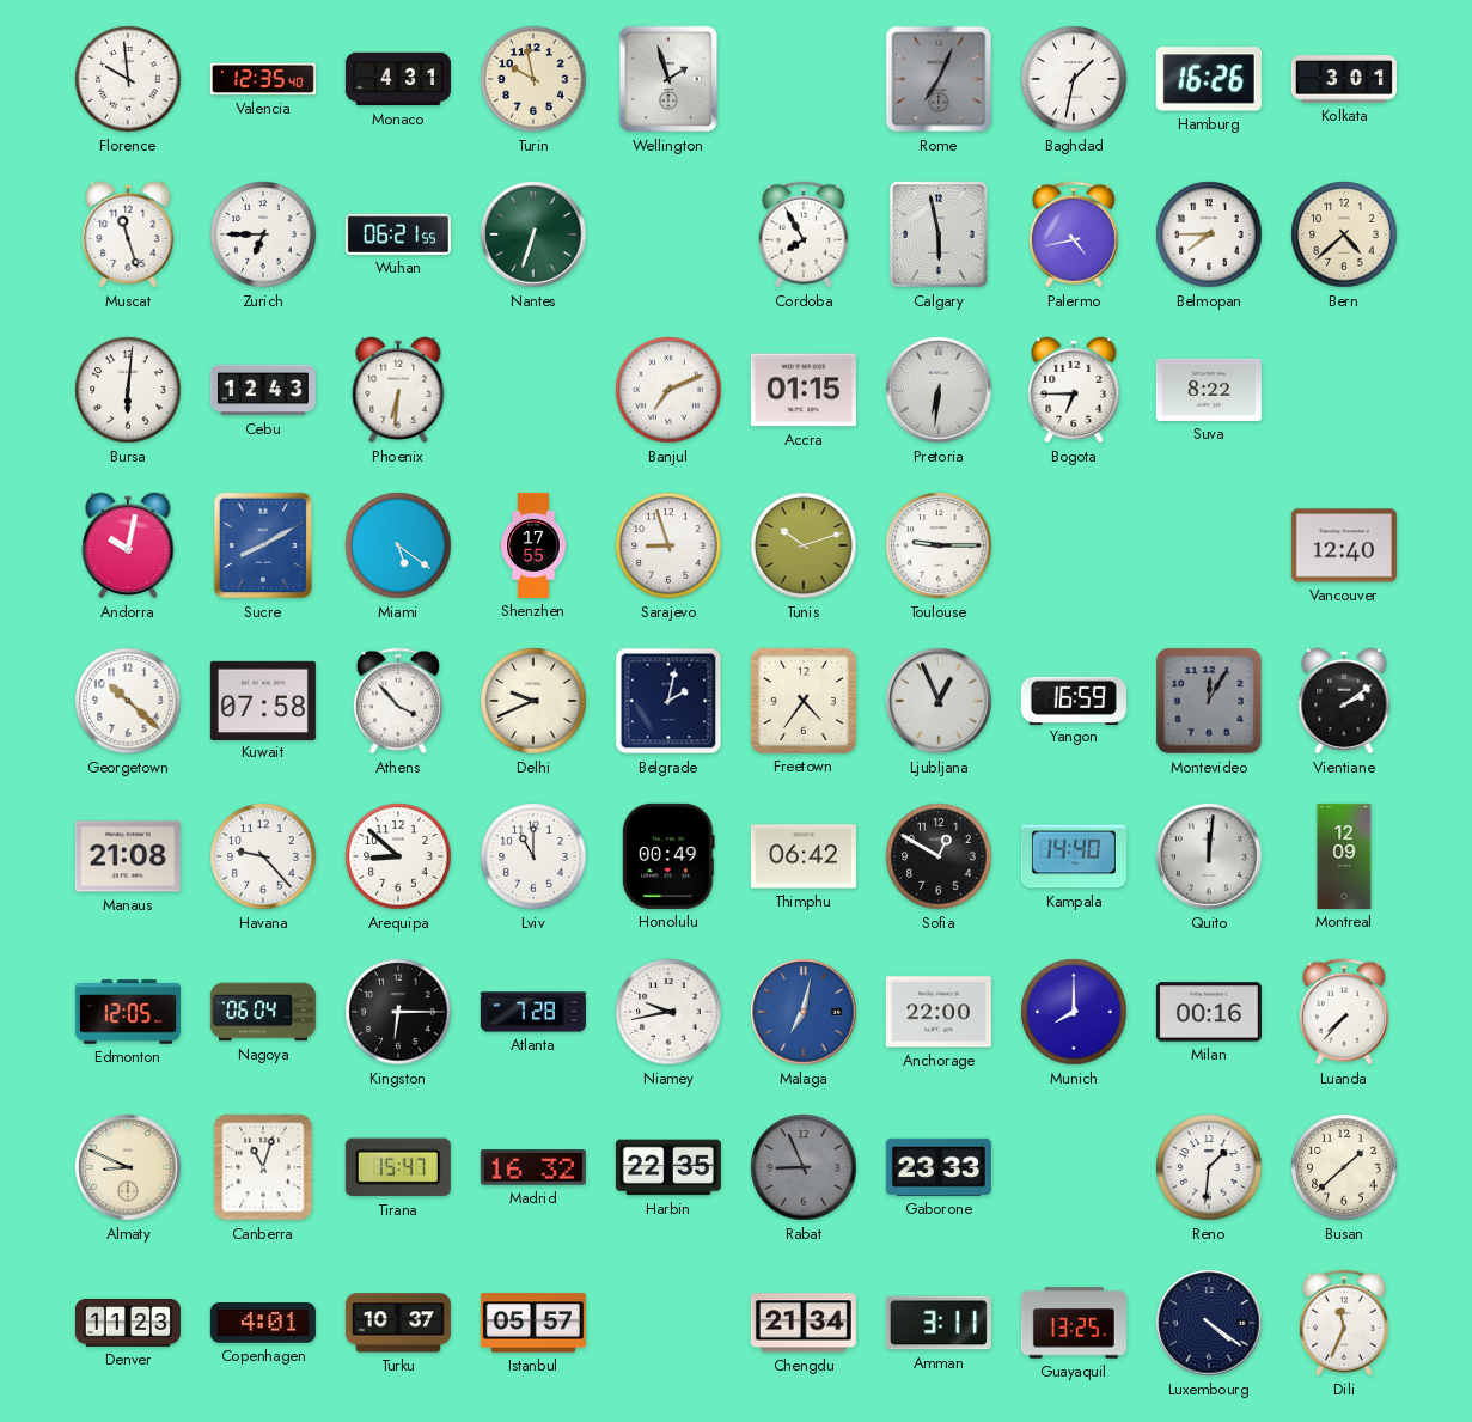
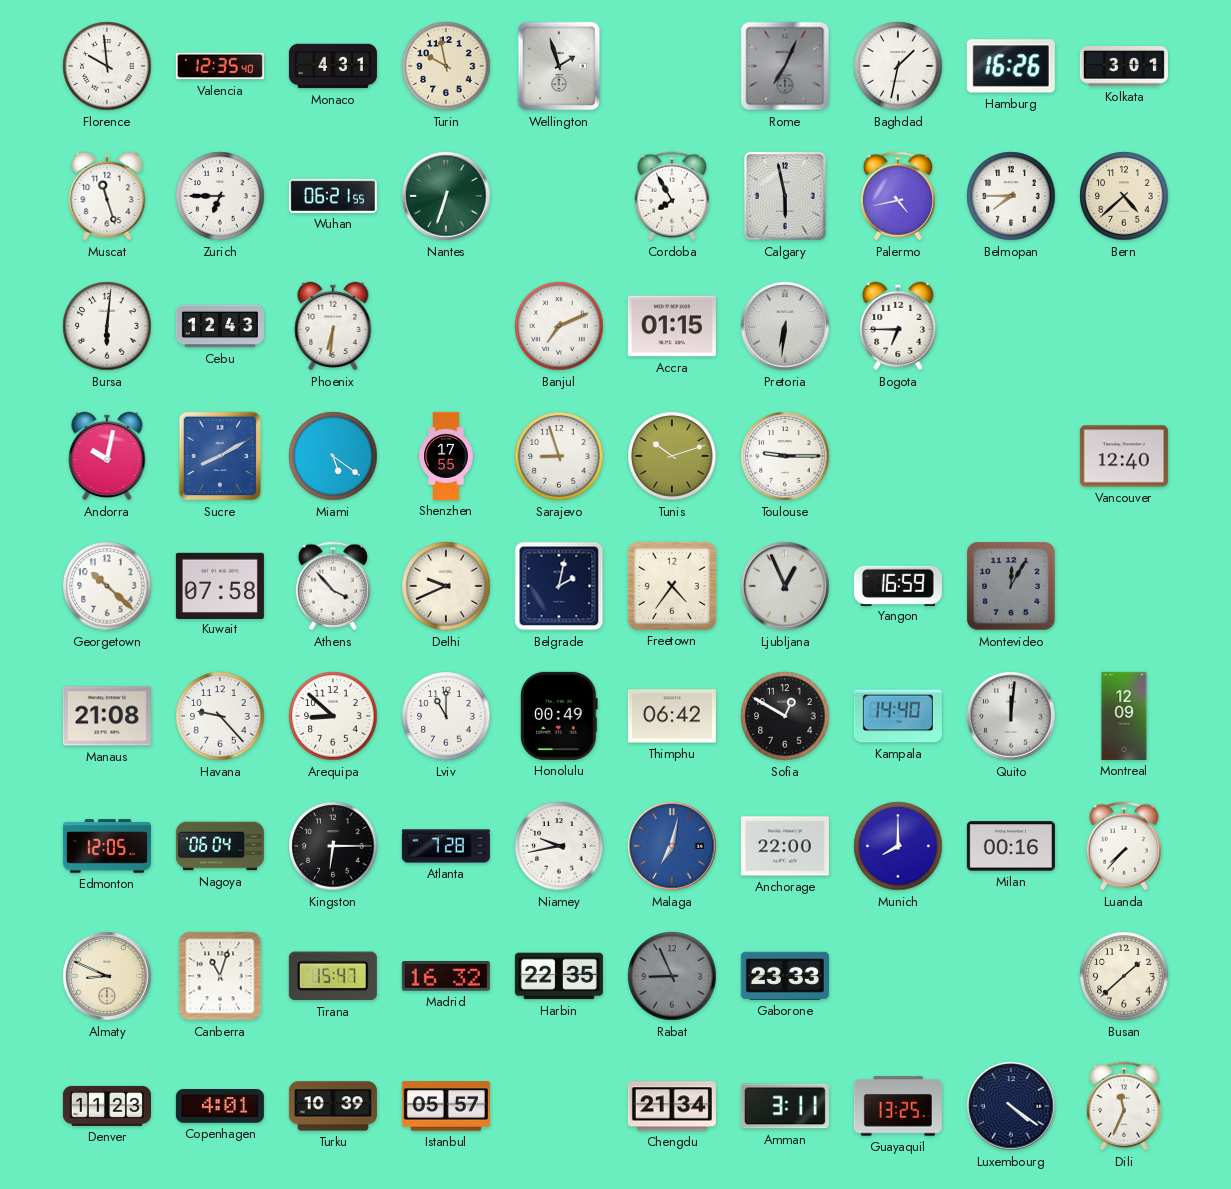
Suva: 8:22 -> none (1209, 390)
Vientiane: 2:09 -> none (1344, 701)
Reno: 1:31 -> none (1209, 1167)
Turku: 10:37 -> 10:39 (333, 1106)
